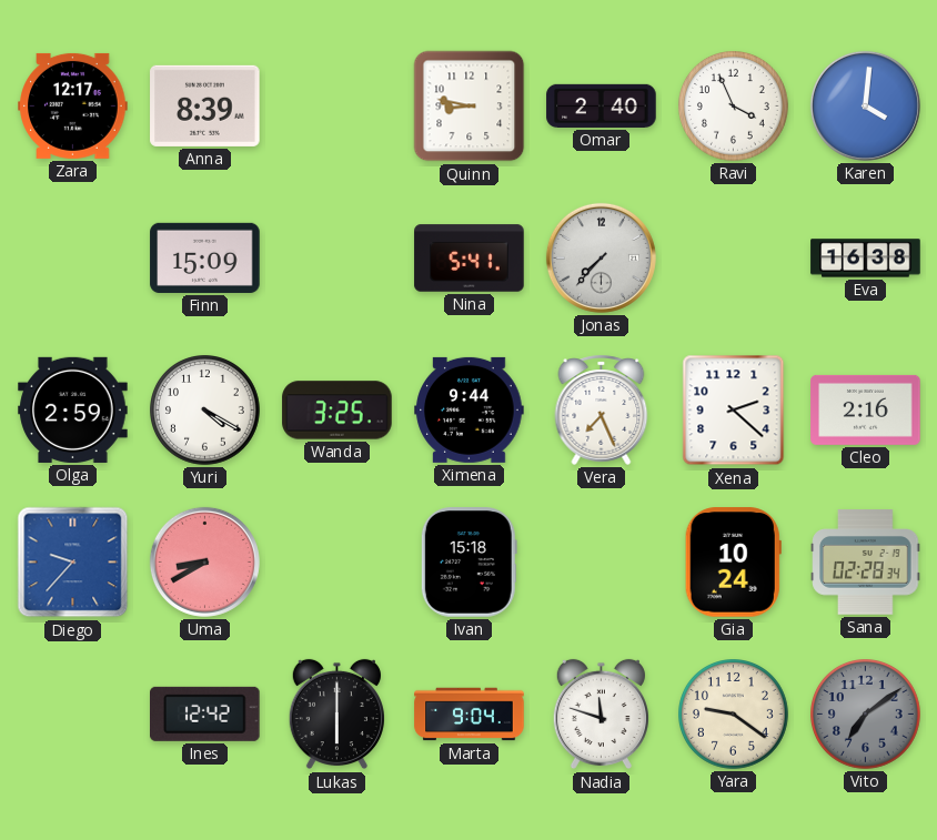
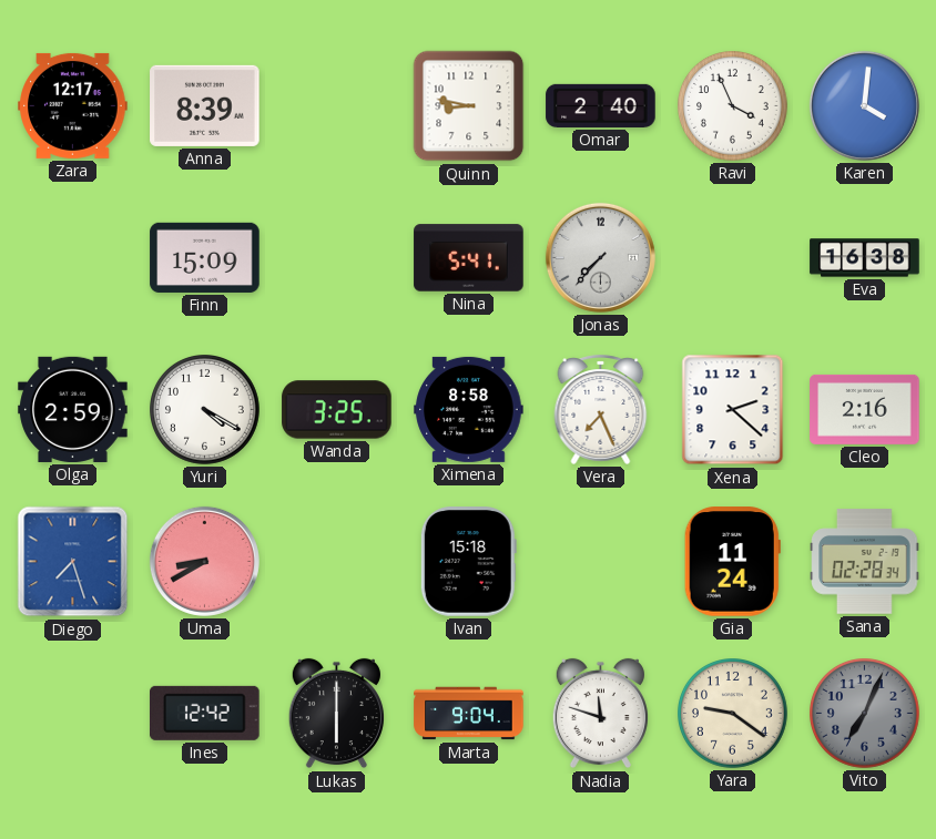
Ximena: 9:44 -> 8:58 (469, 409)
Diego: 9:37 -> 7:27 (73, 562)
Gia: 10:24 -> 11:24 (732, 562)
Vito: 7:09 -> 7:04 (865, 714)
